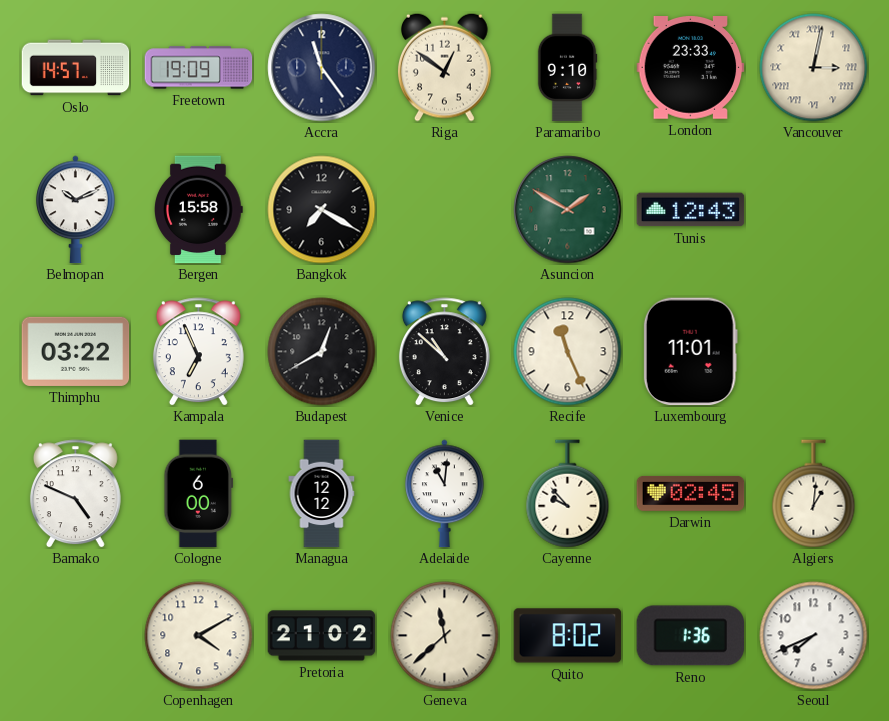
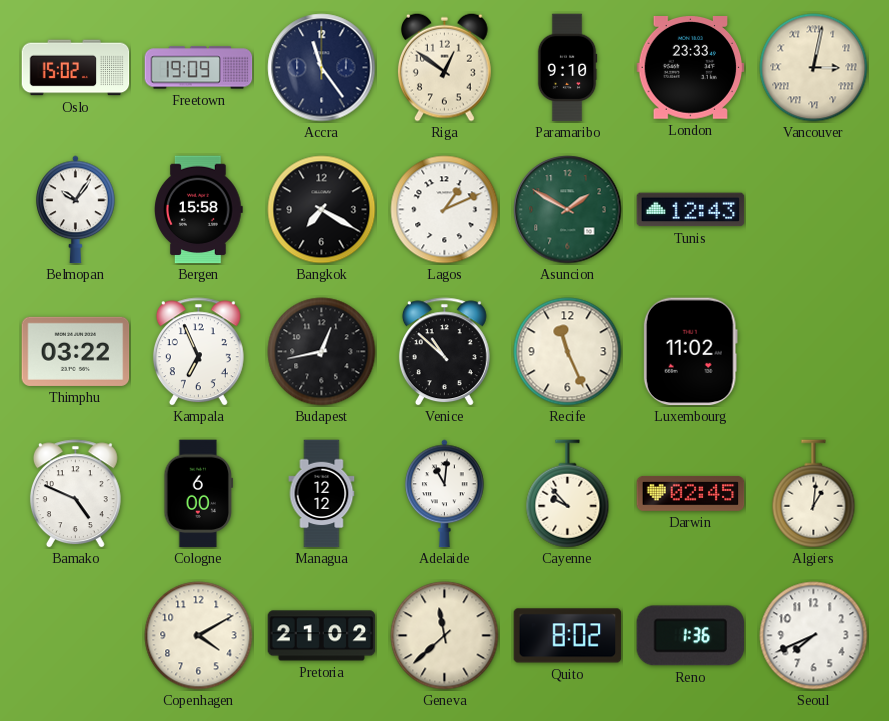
Oslo: 14:57 -> 15:02 (76, 68)
Belmopan: 10:11 -> 10:06 (76, 210)
Lagos: none -> 1:11 (445, 210)
Budapest: 12:40 -> 12:43 (322, 352)
Luxembourg: 11:01 -> 11:02 (690, 352)
